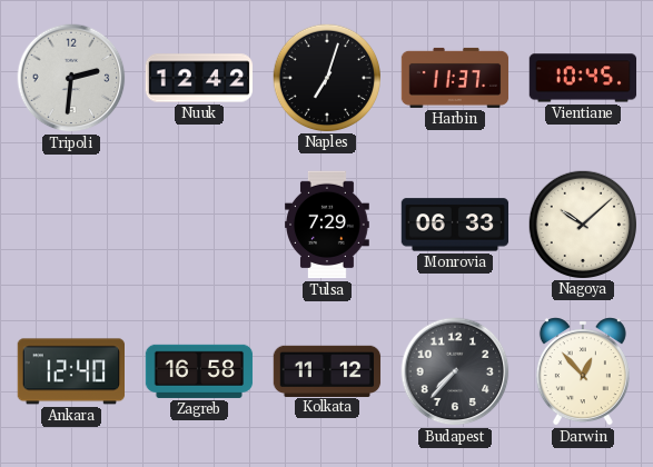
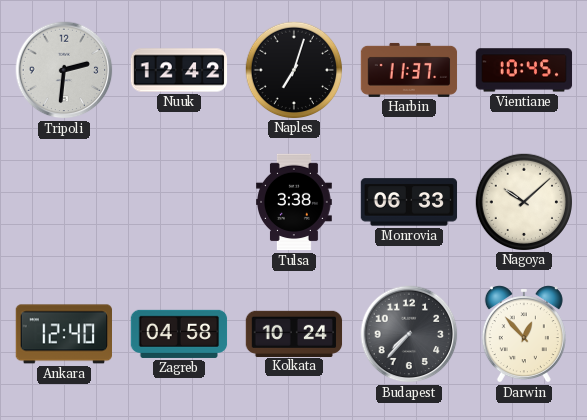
Tulsa: 7:29 -> 3:38 (295, 202)
Zagreb: 16:58 -> 04:58 (179, 334)
Kolkata: 11:12 -> 10:24 (294, 333)
